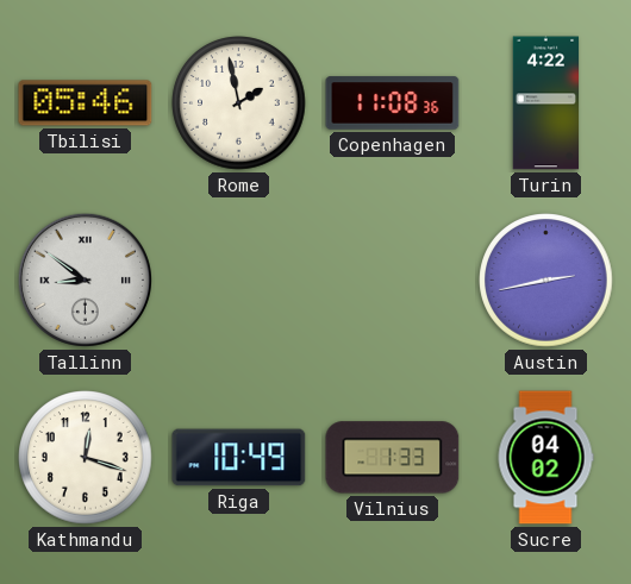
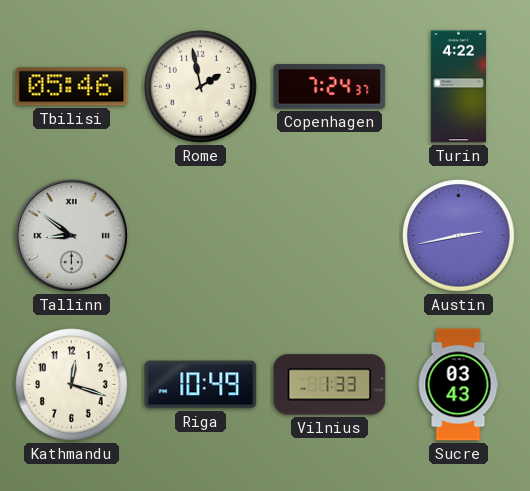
Copenhagen: 11:08 -> 7:24 (330, 87)
Sucre: 04:02 -> 03:43 (458, 385)
